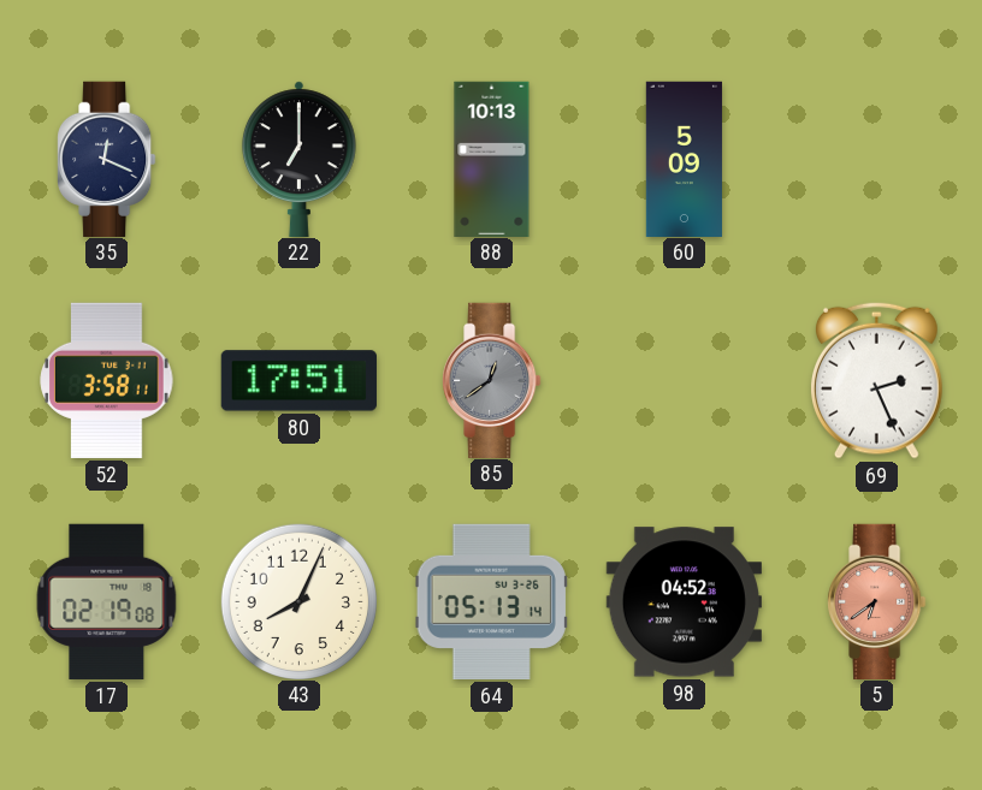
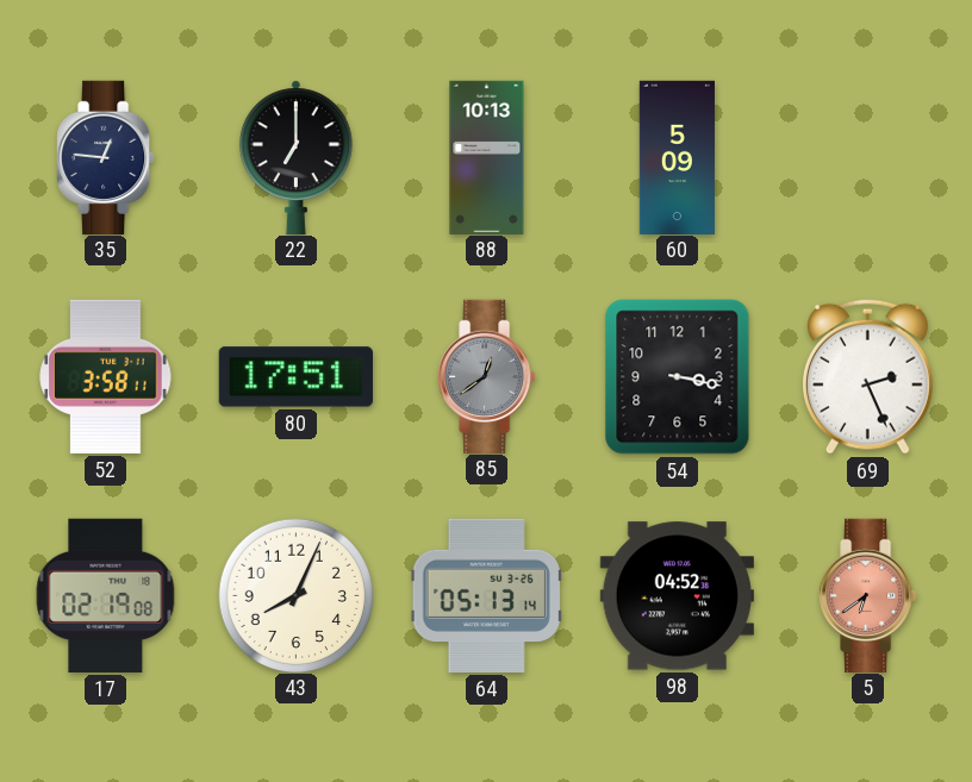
35: 12:19 -> 12:46 (106, 157)
54: none -> 3:17 (678, 377)
